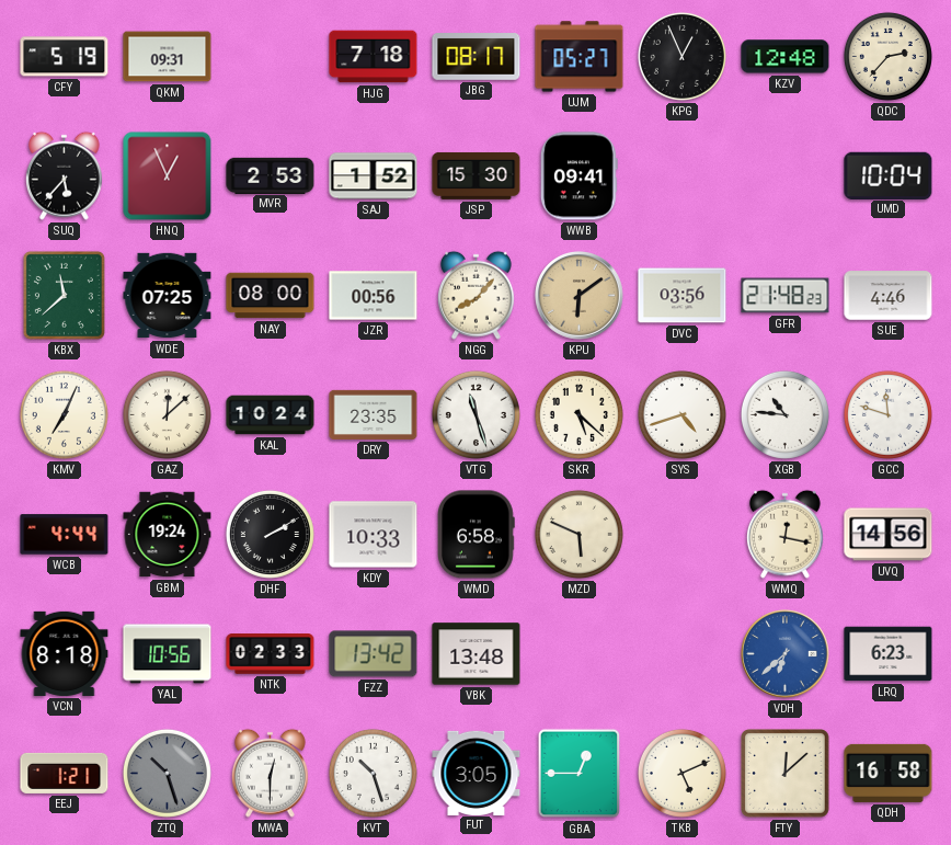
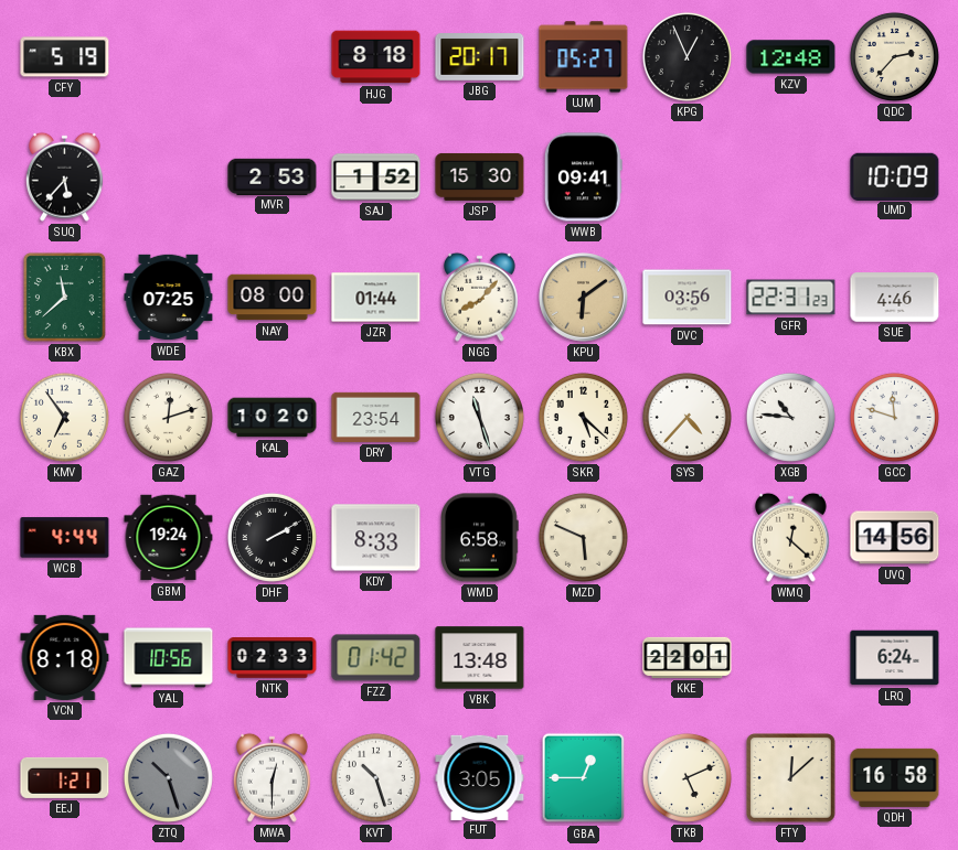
QKM: 09:31 -> none (168, 57)
HJG: 7:18 -> 8:18 (376, 57)
JBG: 08:17 -> 20:17 (480, 57)
HNQ: 12:56 -> none (168, 176)
UMD: 10:04 -> 10:09 (895, 176)
JZR: 00:56 -> 01:44 (376, 298)
GFR: 21:48 -> 22:31 (791, 298)
KMV: 7:04 -> 6:54 (64, 417)
GAZ: 12:08 -> 12:12 (168, 417)
KAL: 10:24 -> 10:20 (273, 418)
DRY: 23:35 -> 23:54 (376, 417)
SYS: 4:42 -> 4:37 (686, 417)
KDY: 10:33 -> 8:33 (376, 538)
WMQ: 12:17 -> 12:22 (790, 537)
FZZ: 13:42 -> 01:42 (376, 658)
KKE: none -> 22:01 (688, 657)
VDH: 6:38 -> none (786, 654)
LRQ: 6:23 -> 6:24 (895, 658)
